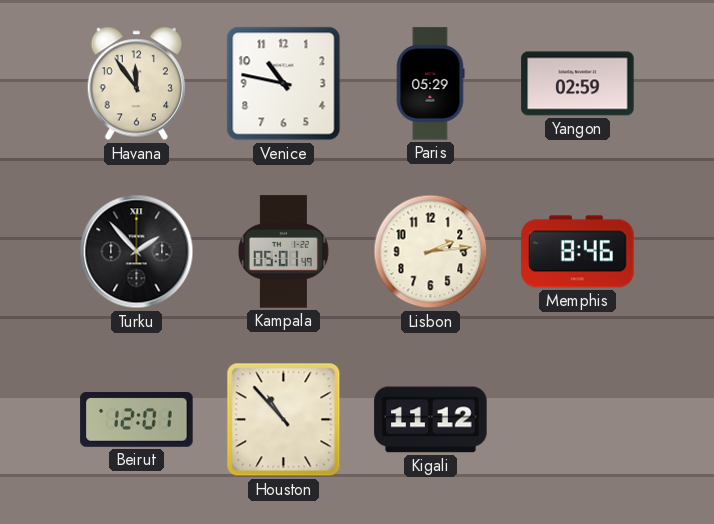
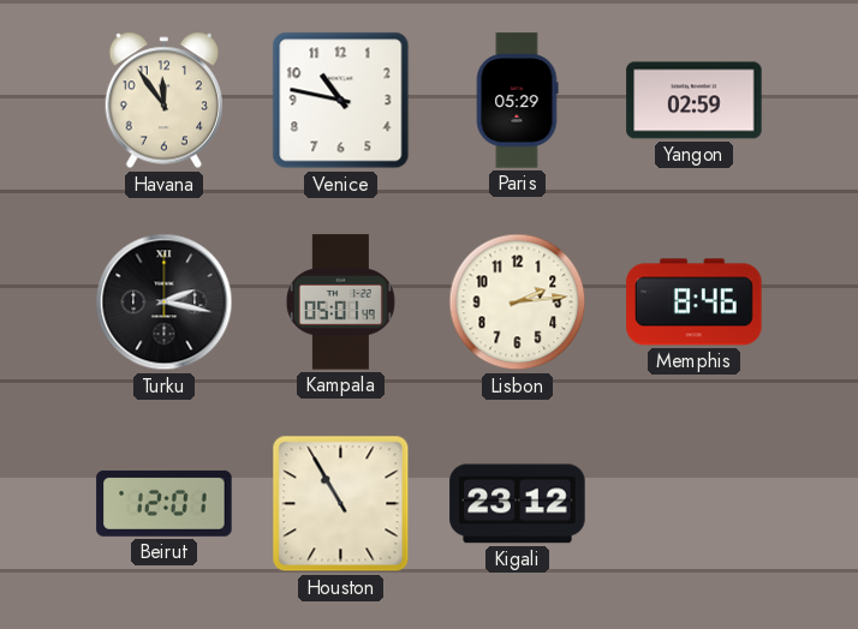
Turku: 1:53 -> 2:17 (165, 302)
Houston: 10:53 -> 10:55 (341, 504)
Kigali: 11:12 -> 23:12 (518, 504)
